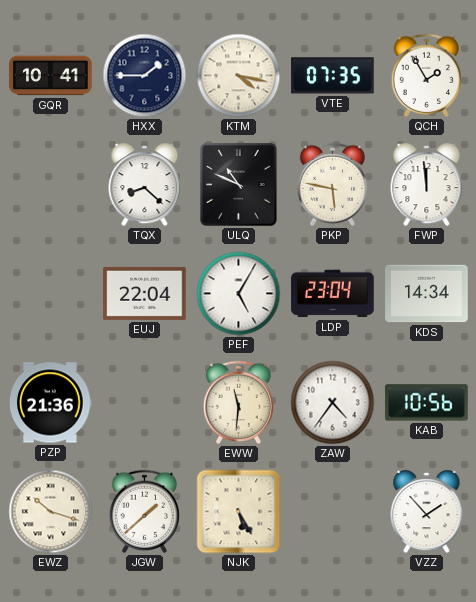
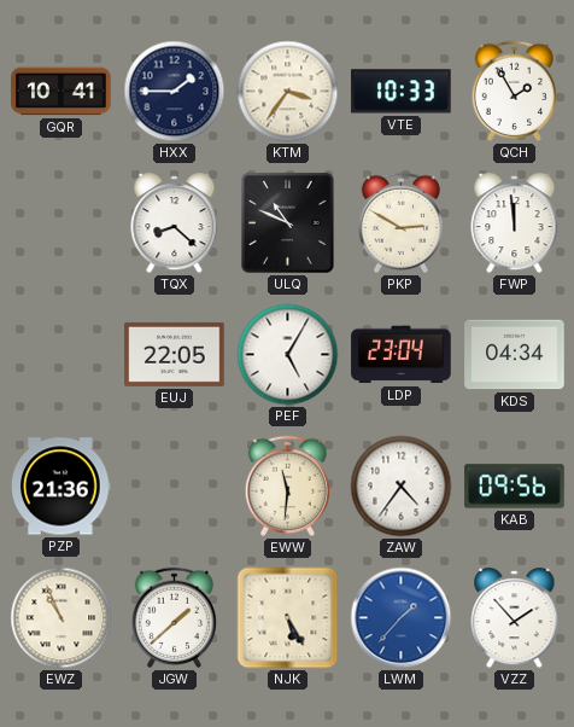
KTM: 4:17 -> 3:36 (288, 92)
VTE: 07:35 -> 10:33 (402, 92)
PKP: 5:47 -> 2:50 (400, 222)
EUJ: 22:04 -> 22:05 (175, 354)
KDS: 14:34 -> 04:34 (515, 355)
KAB: 10:56 -> 09:56 (515, 487)
EWZ: 10:18 -> 10:56 (61, 618)
LWM: none -> 1:37 (402, 618)
